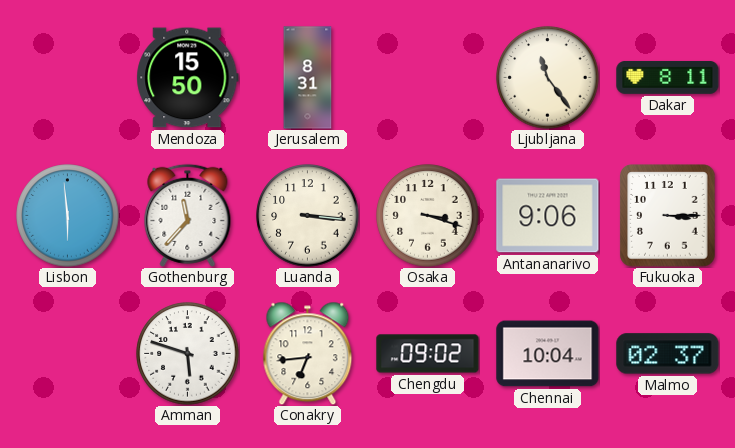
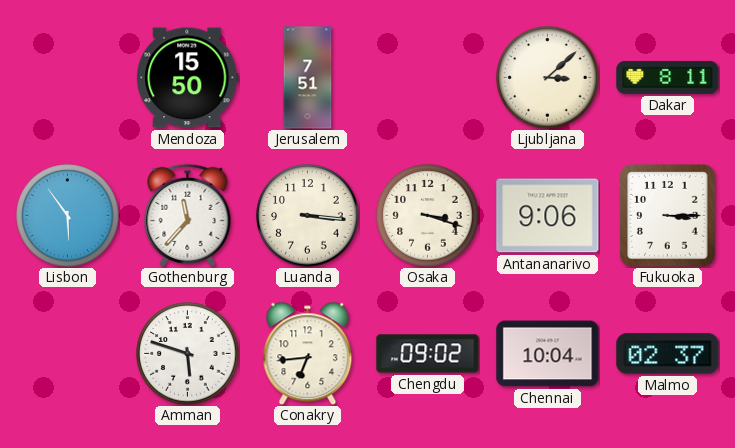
Jerusalem: 8:31 -> 7:51 (308, 78)
Ljubljana: 11:24 -> 3:08 (548, 78)
Lisbon: 5:59 -> 5:54 (68, 216)
